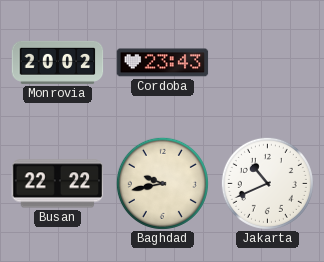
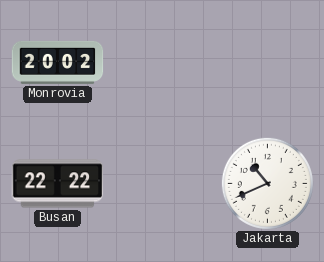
Cordoba: 23:43 -> none (163, 63)
Baghdad: 9:43 -> none (162, 183)
